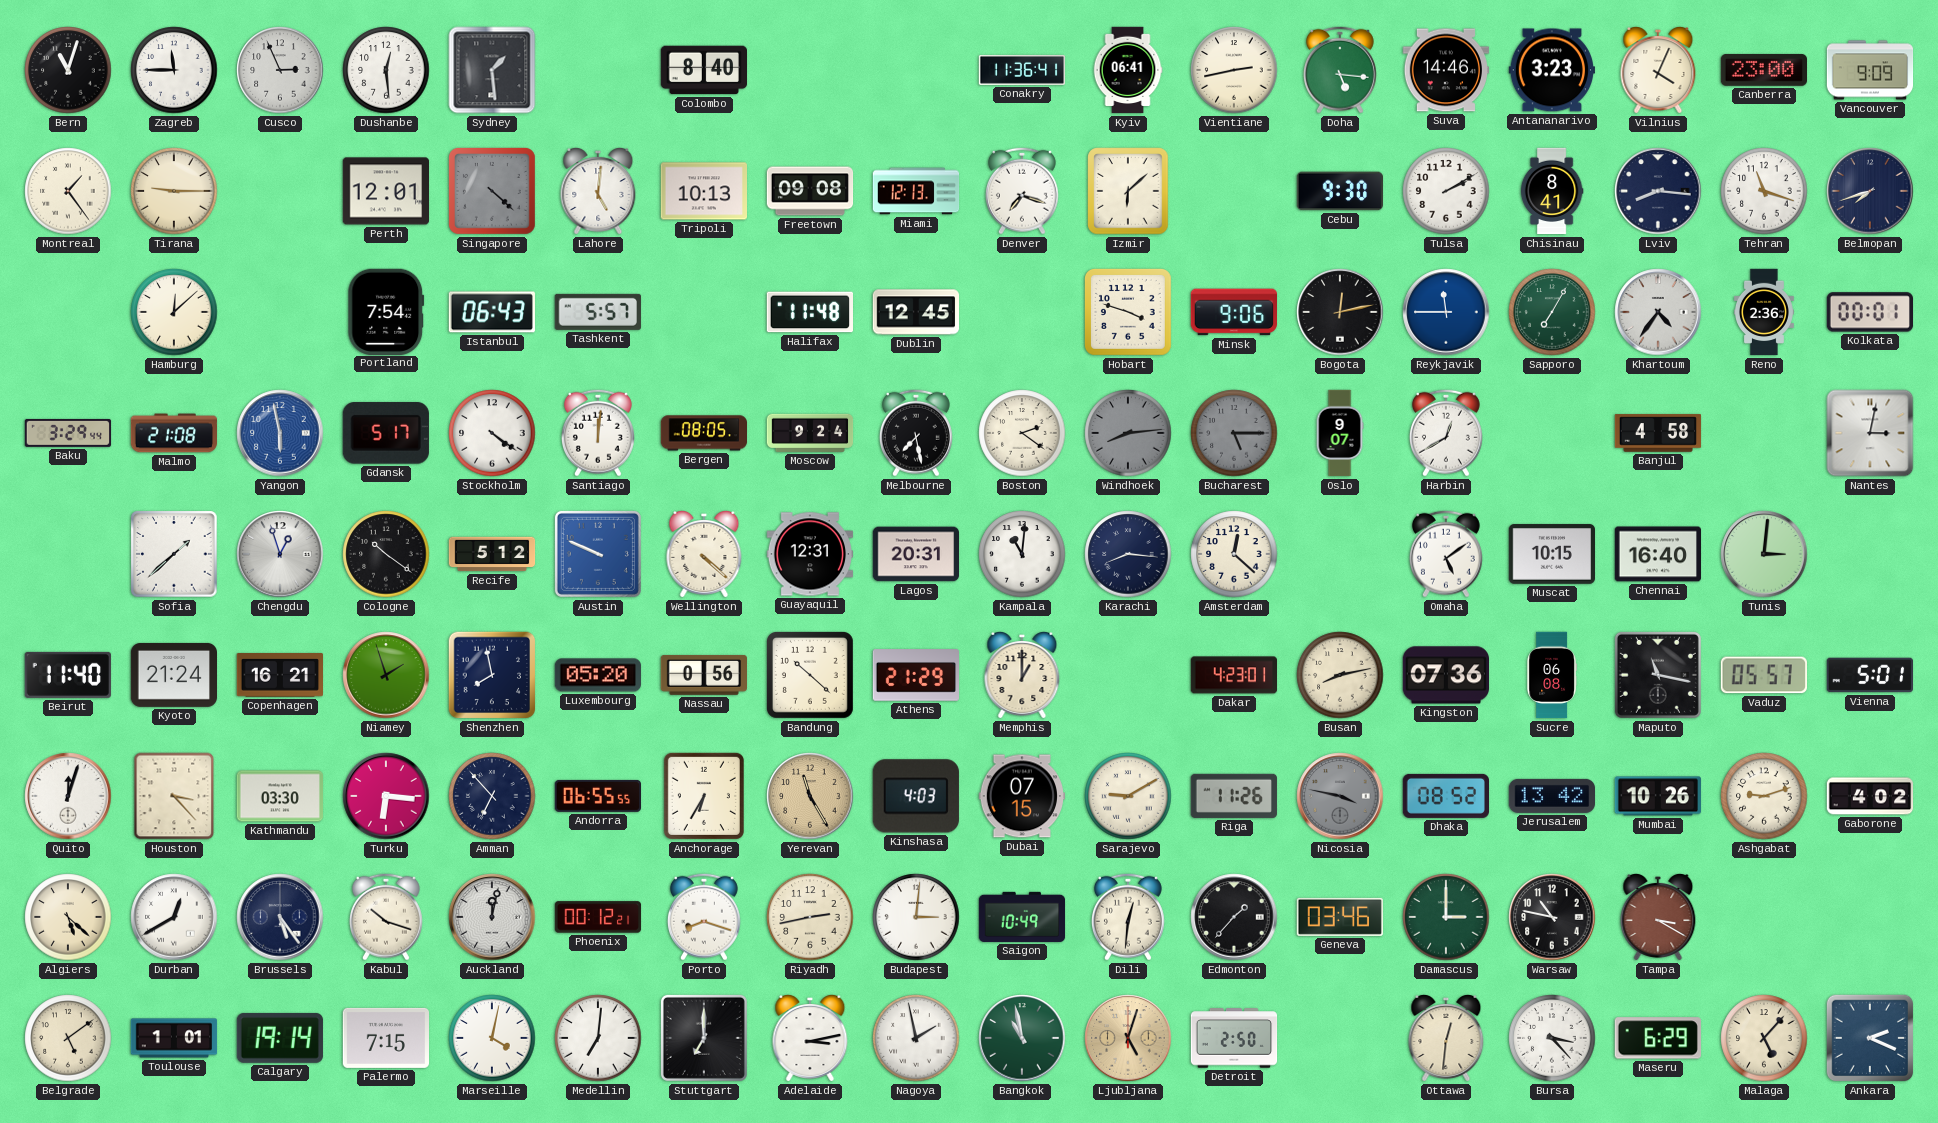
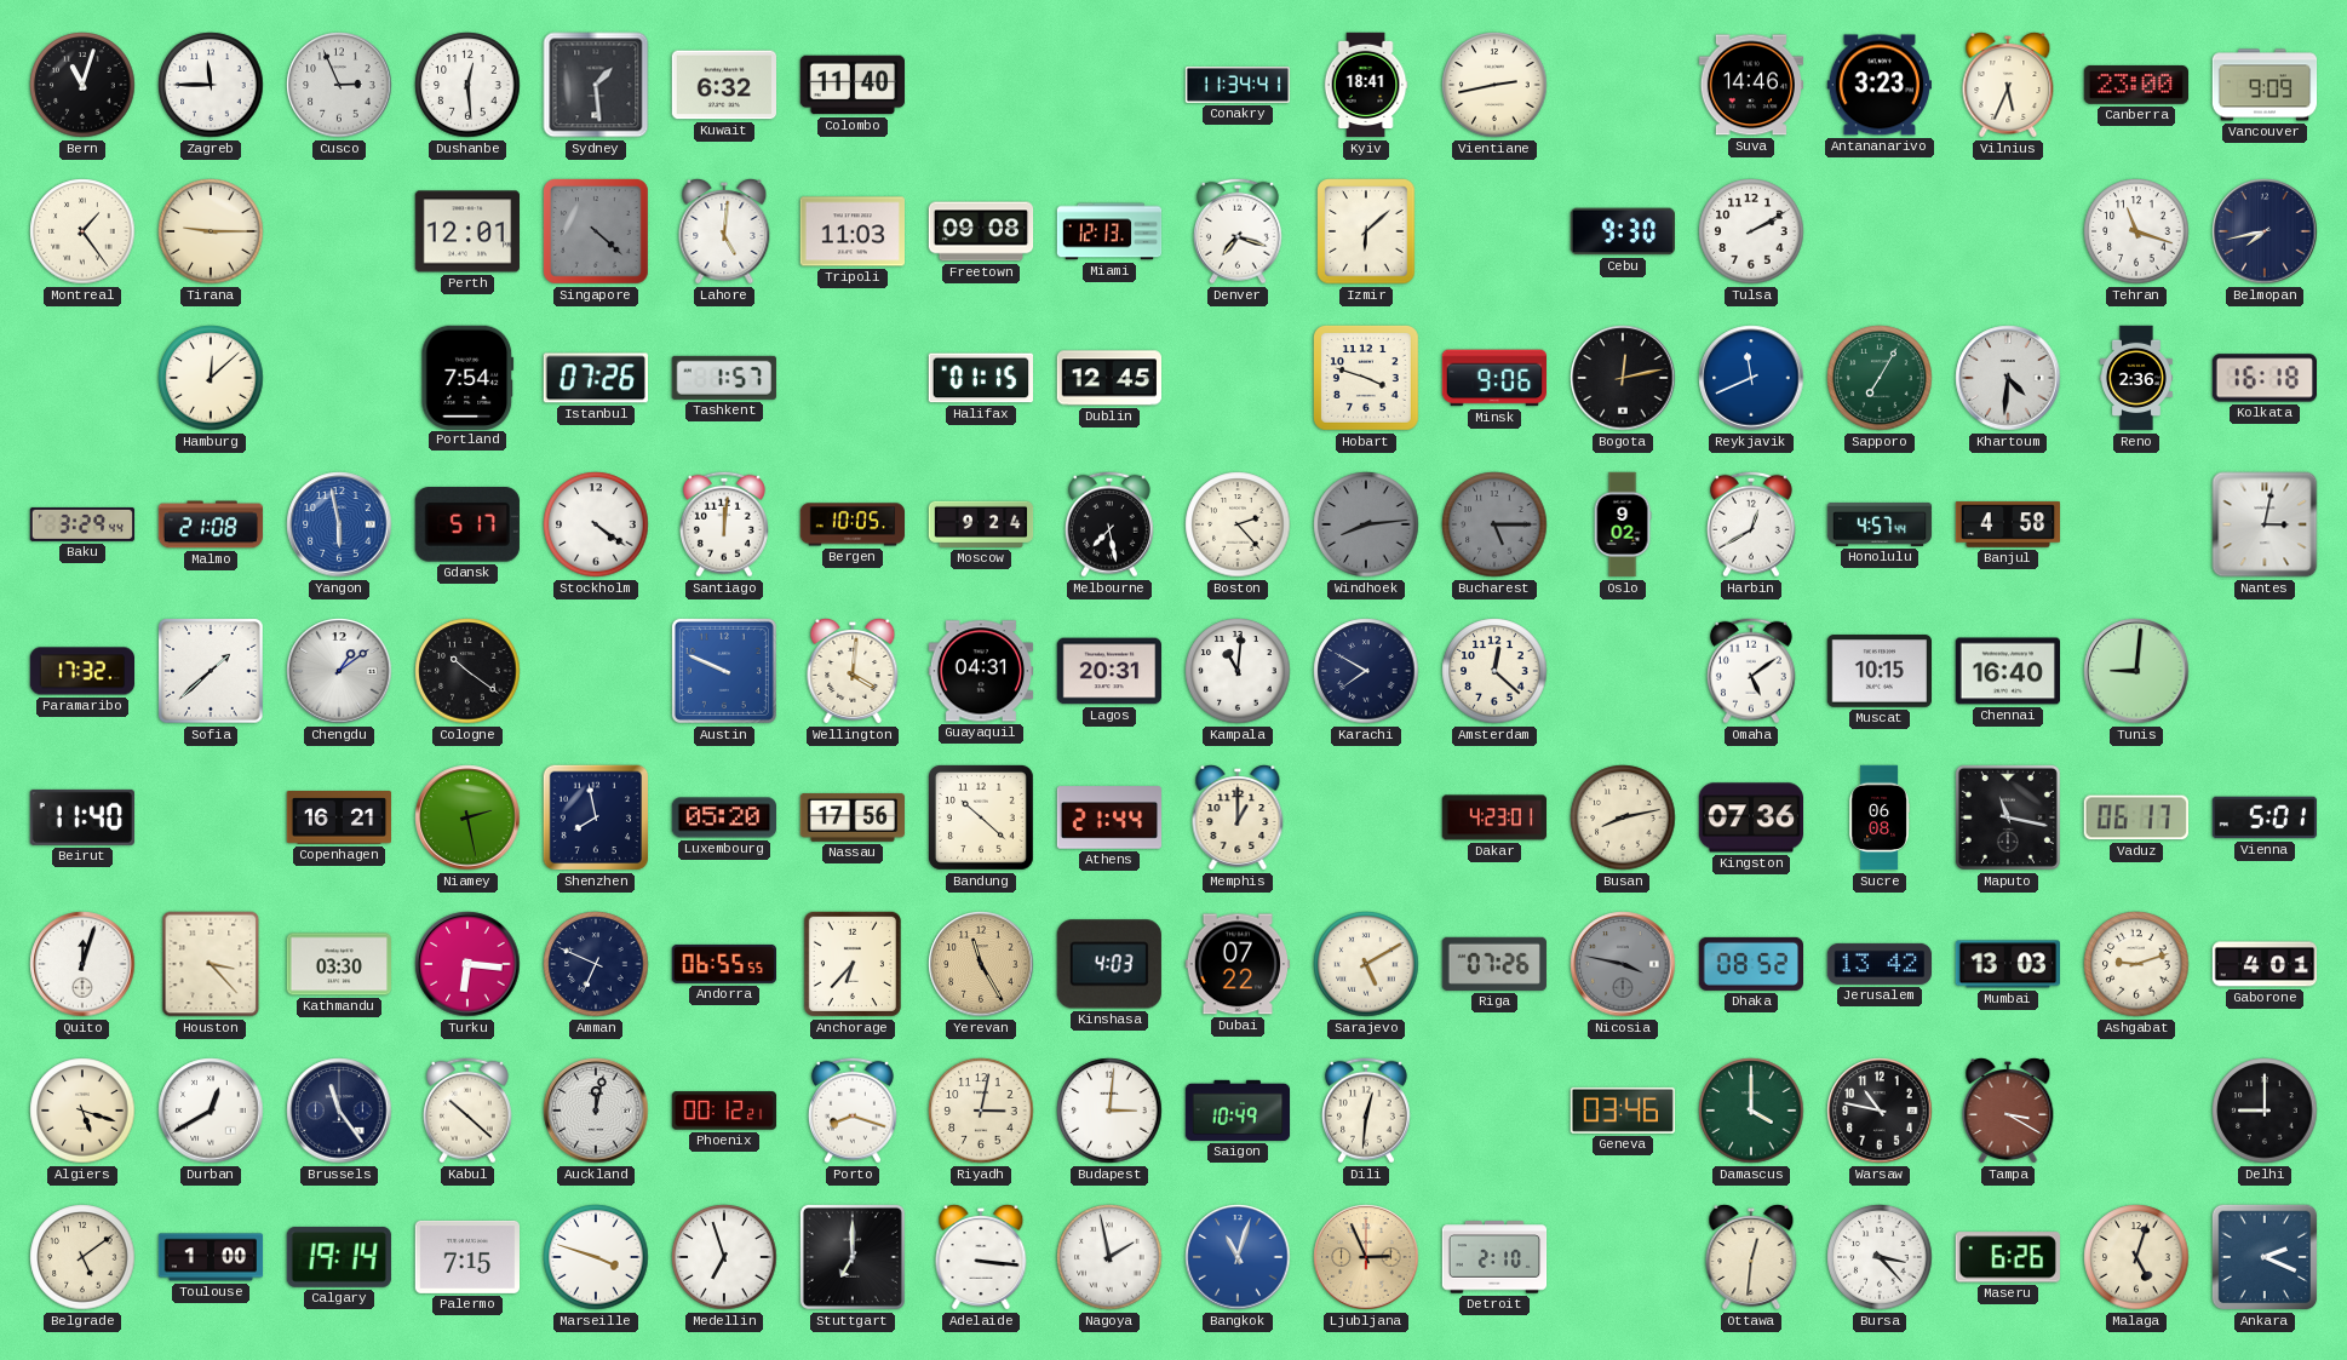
Kuwait: none -> 6:32 (723, 85)
Colombo: 8:40 -> 11:40 (851, 85)
Conakry: 11:36 -> 11:34 (1238, 85)
Kyiv: 06:41 -> 18:41 (1366, 85)
Doha: 5:16 -> none (1340, 70)
Vilnius: 4:04 -> 5:34 (2008, 86)
Tripoli: 10:13 -> 11:03 (851, 231)
Chisinau: 8:41 -> none (1552, 191)
Lviv: 8:16 -> none (1658, 191)
Belmopan: 7:42 -> 7:43 (2265, 231)
Istanbul: 06:43 -> 07:26 (595, 378)
Tashkent: 5:57 -> 1:57 (724, 378)
Halifax: 11:48 -> 01:15 (980, 378)
Reykjavik: 11:45 -> 11:41 (1751, 378)
Khartoum: 4:36 -> 4:31 (2008, 378)
Kolkata: 00:01 -> 16:18 (2263, 378)
Bergen: 08:05 -> 10:05 (853, 524)
Boston: 2:21 -> 2:23 (1238, 524)
Oslo: 9:07 -> 9:02 (1623, 524)
Honolulu: none -> 4:57 (1880, 524)
Paramaribo: none -> 17:32 (82, 671)
Chengdu: 12:57 -> 1:09 (339, 671)
Recife: 5:12 -> none (492, 554)
Wellington: 4:22 -> 4:01 (853, 672)
Guayaquil: 12:31 -> 04:31 (981, 671)
Karachi: 8:16 -> 7:50 (1366, 671)
Tunis: 3:01 -> 9:01 (2136, 671)
Kyoto: 21:24 -> none (173, 675)
Niamey: 1:57 -> 2:28 (467, 817)
Nassau: 0:56 -> 17:56 (851, 819)
Athens: 21:29 -> 21:44 (1109, 817)
Vaduz: 05:57 -> 06:17 (2136, 817)
Amman: 6:53 -> 6:49 (596, 964)
Anchorage: 6:35 -> 6:37 (853, 964)
Dubai: 07:15 -> 07:22 (1236, 964)
Sarajevo: 9:10 -> 5:10 (1366, 964)
Riga: 11:26 -> 07:26 (1494, 964)
Mumbai: 10:26 -> 13:03 (2007, 964)
Gaborone: 4:02 -> 4:01 (2265, 964)
Algiers: 5:22 -> 5:18 (82, 1111)
Brussels: 5:24 -> 11:24 (339, 1111)
Kabul: 10:18 -> 10:22 (467, 1111)
Riyadh: 2:43 -> 3:02 (981, 1111)
Edmonton: 1:37 -> none (1234, 917)
Damascus: 3:00 -> 4:00 (1751, 1111)
Delhi: none -> 9:00 (2265, 1111)
Toulouse: 1:01 -> 1:00 (211, 1257)
Marseille: 4:02 -> 3:48 (596, 1257)
Medellin: 7:01 -> 6:57 (724, 1257)
Adelaide: 3:13 -> 3:16 (981, 1258)
Bangkok: 10:58 -> 11:03 (1238, 1257)
Bangkok dial: green -> blue (1238, 1257)
Ljubljana: 5:03 -> 2:56 (1366, 1257)
Detroit: 2:50 -> 2:10 (1494, 1257)
Maseru: 6:29 -> 6:26 (2008, 1257)
Malaga: 5:07 -> 5:03 (2136, 1257)
